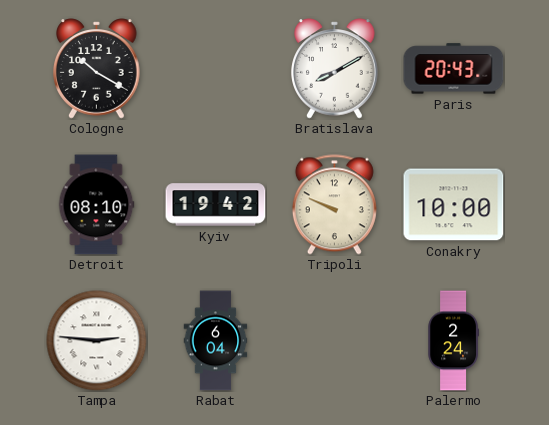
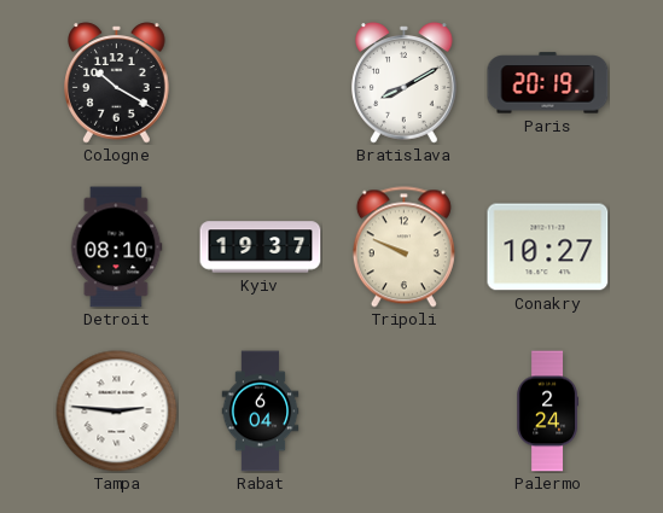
Paris: 20:43 -> 20:19 (548, 83)
Kyiv: 19:42 -> 19:37 (261, 247)
Conakry: 10:00 -> 10:27 (548, 247)
